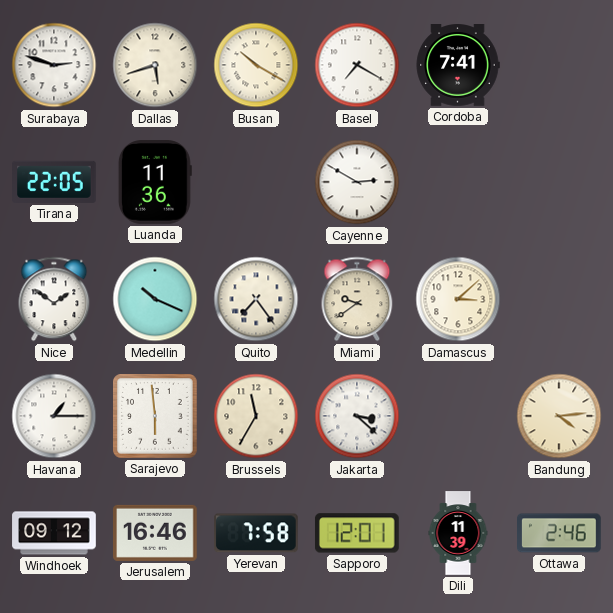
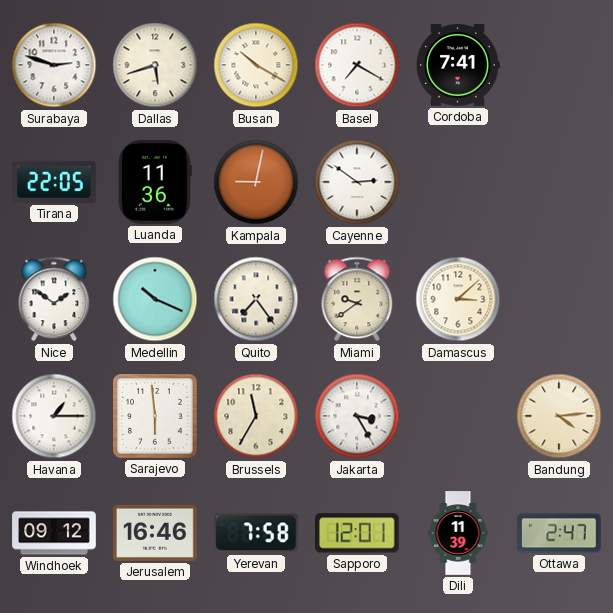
Kampala: none -> 9:02 (256, 182)
Cayenne: 2:50 -> 2:51 (357, 182)
Jakarta: 3:22 -> 3:25 (357, 416)
Ottawa: 2:46 -> 2:47 (560, 533)
